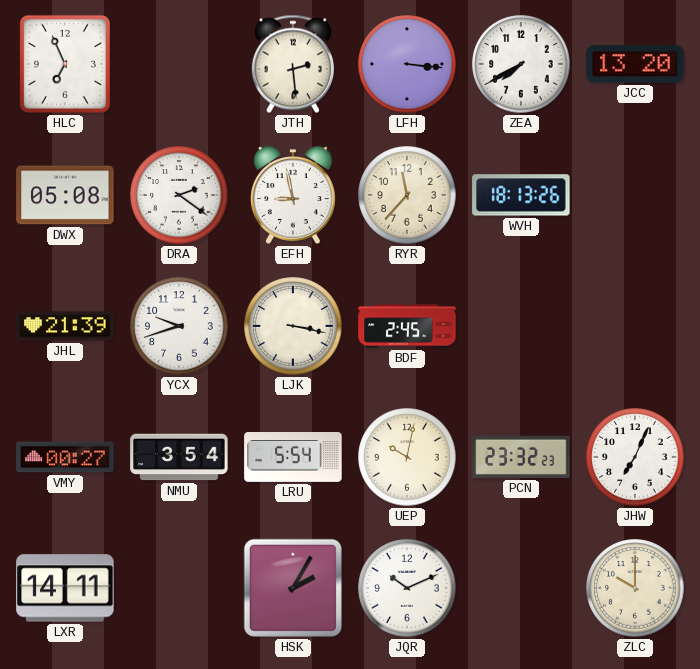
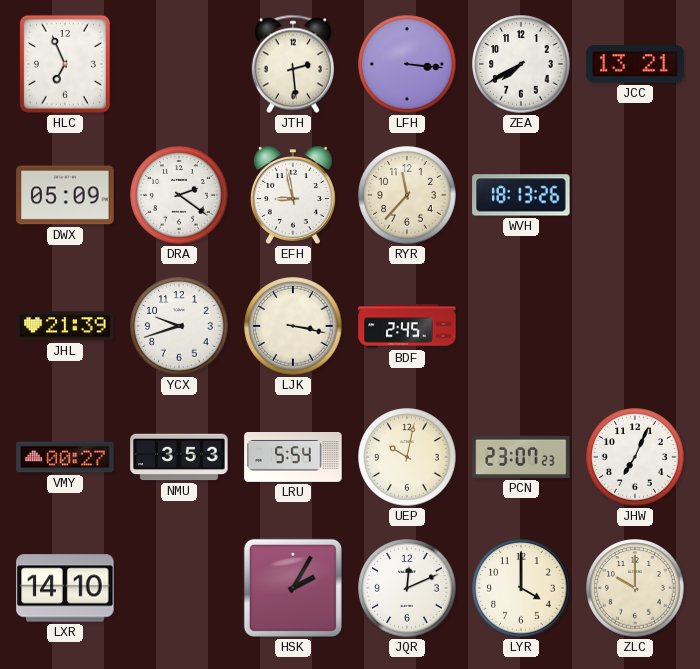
JCC: 13:20 -> 13:21 (635, 64)
DWX: 05:08 -> 05:09 (65, 195)
NMU: 3:54 -> 3:53 (179, 457)
PCN: 23:32 -> 23:07 (521, 457)
LXR: 14:11 -> 14:10 (65, 588)
JQR: 10:11 -> 12:11 (407, 588)
LYR: none -> 4:00 (521, 588)
